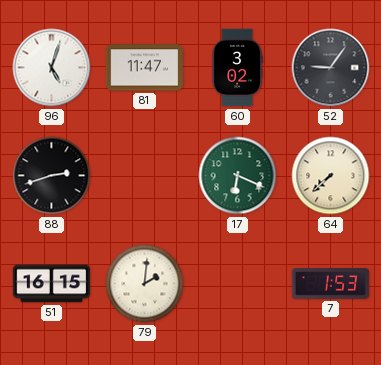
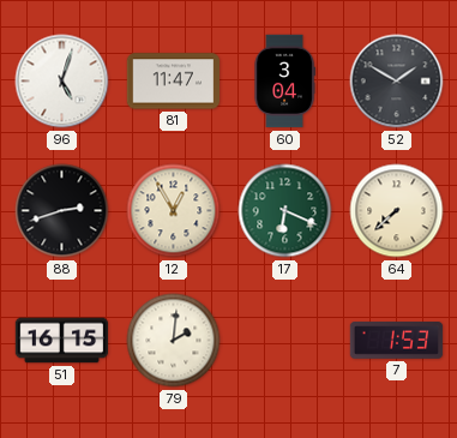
60: 3:02 -> 3:04 (284, 82)
52: 9:06 -> 1:50 (397, 82)
12: none -> 12:55 (174, 211)
